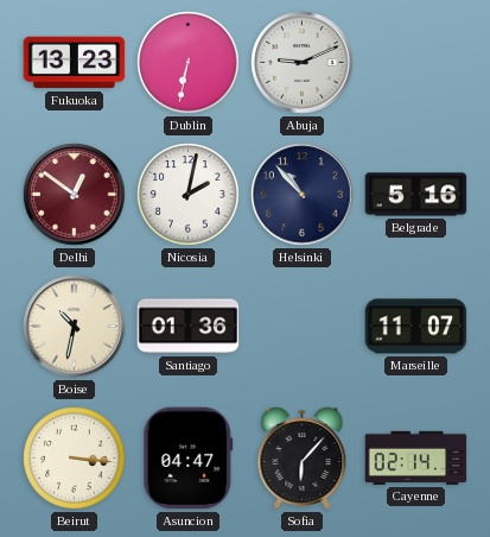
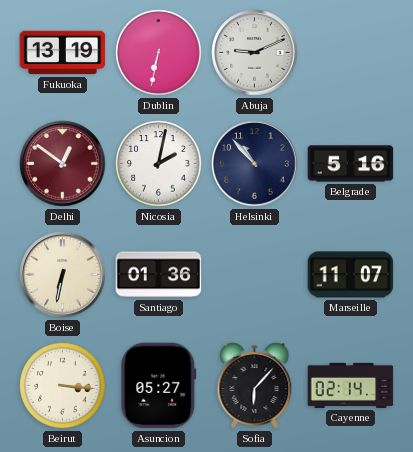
Fukuoka: 13:23 -> 13:19 (63, 53)
Boise: 10:32 -> 6:32 (63, 275)
Asuncion: 04:47 -> 05:27 (159, 386)
